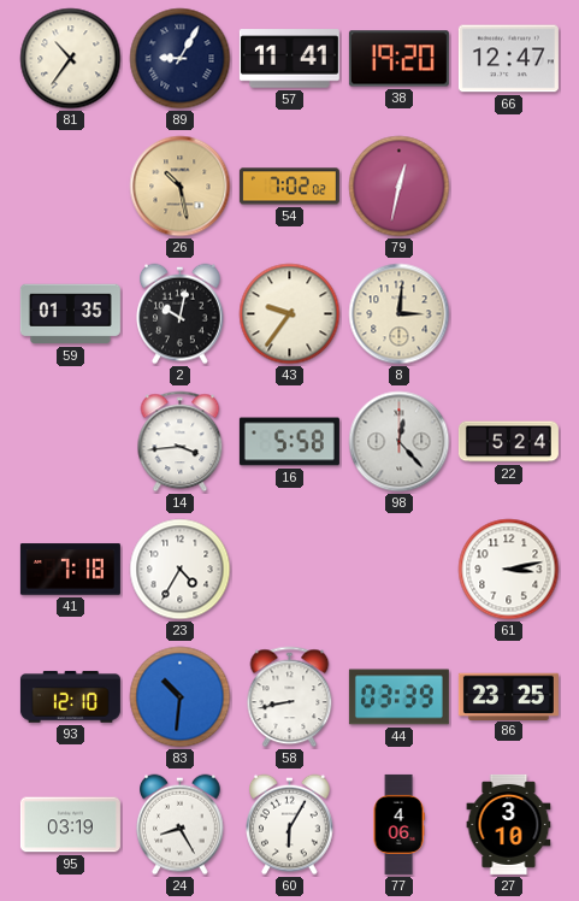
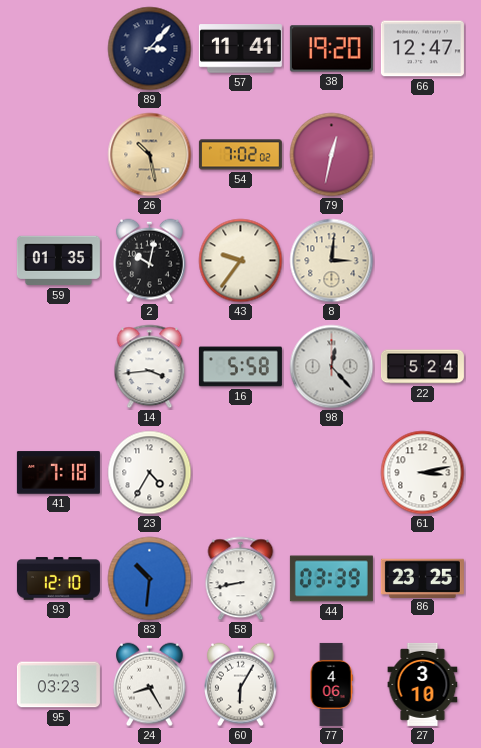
81: 10:36 -> none (71, 59)
89: 9:05 -> 3:07 (150, 49)
95: 03:19 -> 03:23 (58, 685)
